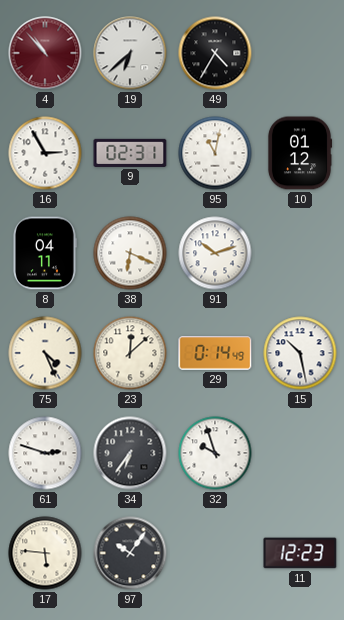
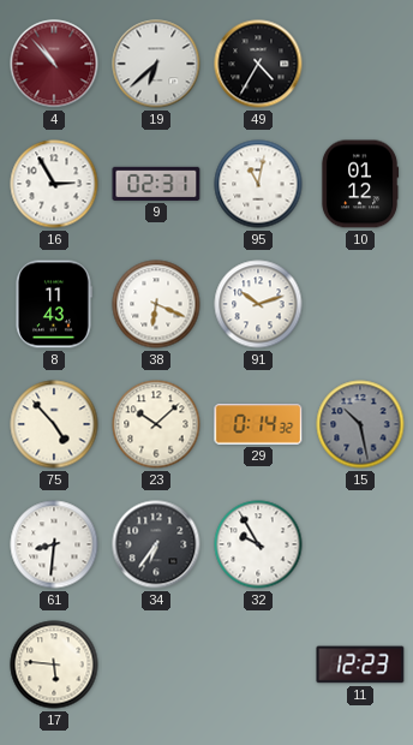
8: 04:11 -> 11:43 (54, 304)
75: 4:26 -> 4:53 (54, 424)
23: 12:08 -> 10:08 (156, 424)
29: 0:14:49 -> 0:14:32 (258, 424)
15 dial: white -> grey (360, 424)
61: 2:48 -> 8:31 (54, 544)
32: 9:57 -> 9:55 (258, 544)
97: 10:06 -> none (130, 553)
